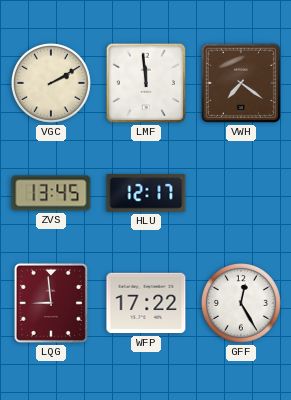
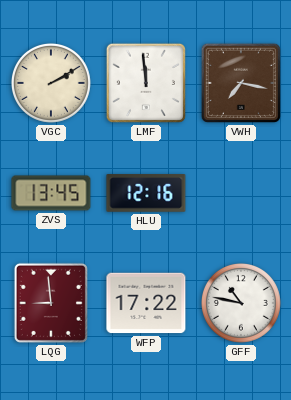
VWH: 7:21 -> 7:17 (241, 83)
HLU: 12:17 -> 12:16 (146, 193)
GFF: 12:25 -> 10:47 (241, 303)
